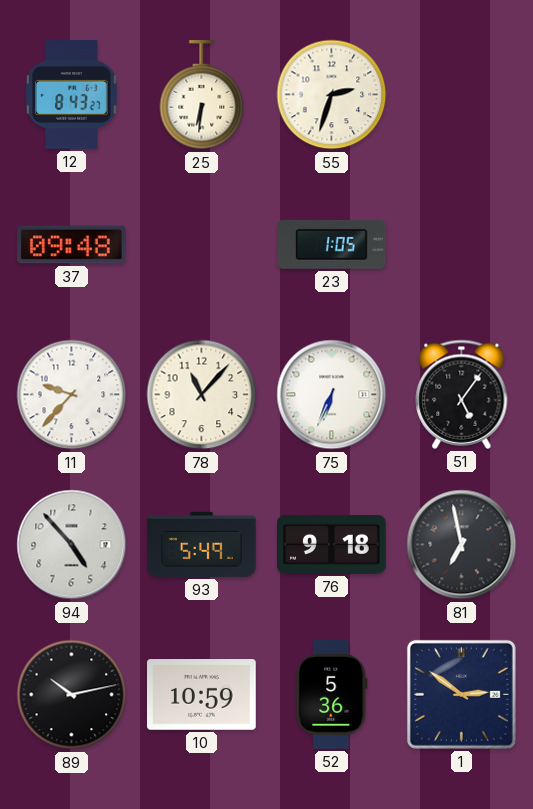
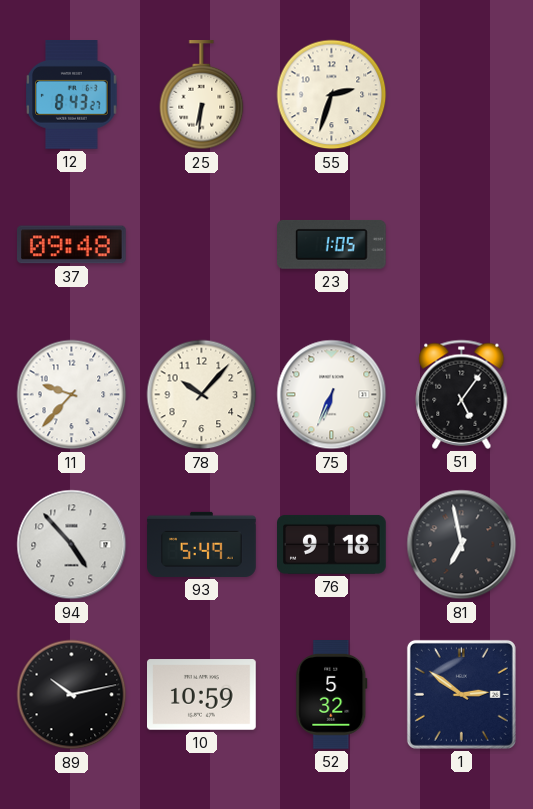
78: 11:07 -> 10:07 (202, 395)
52: 5:36 -> 5:32 (332, 695)
